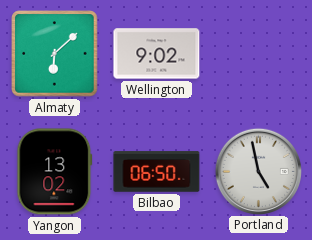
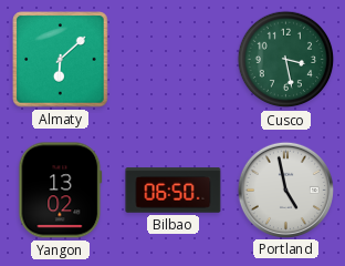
Wellington: 9:02 -> none (157, 54)
Cusco: none -> 3:28 (286, 60)
